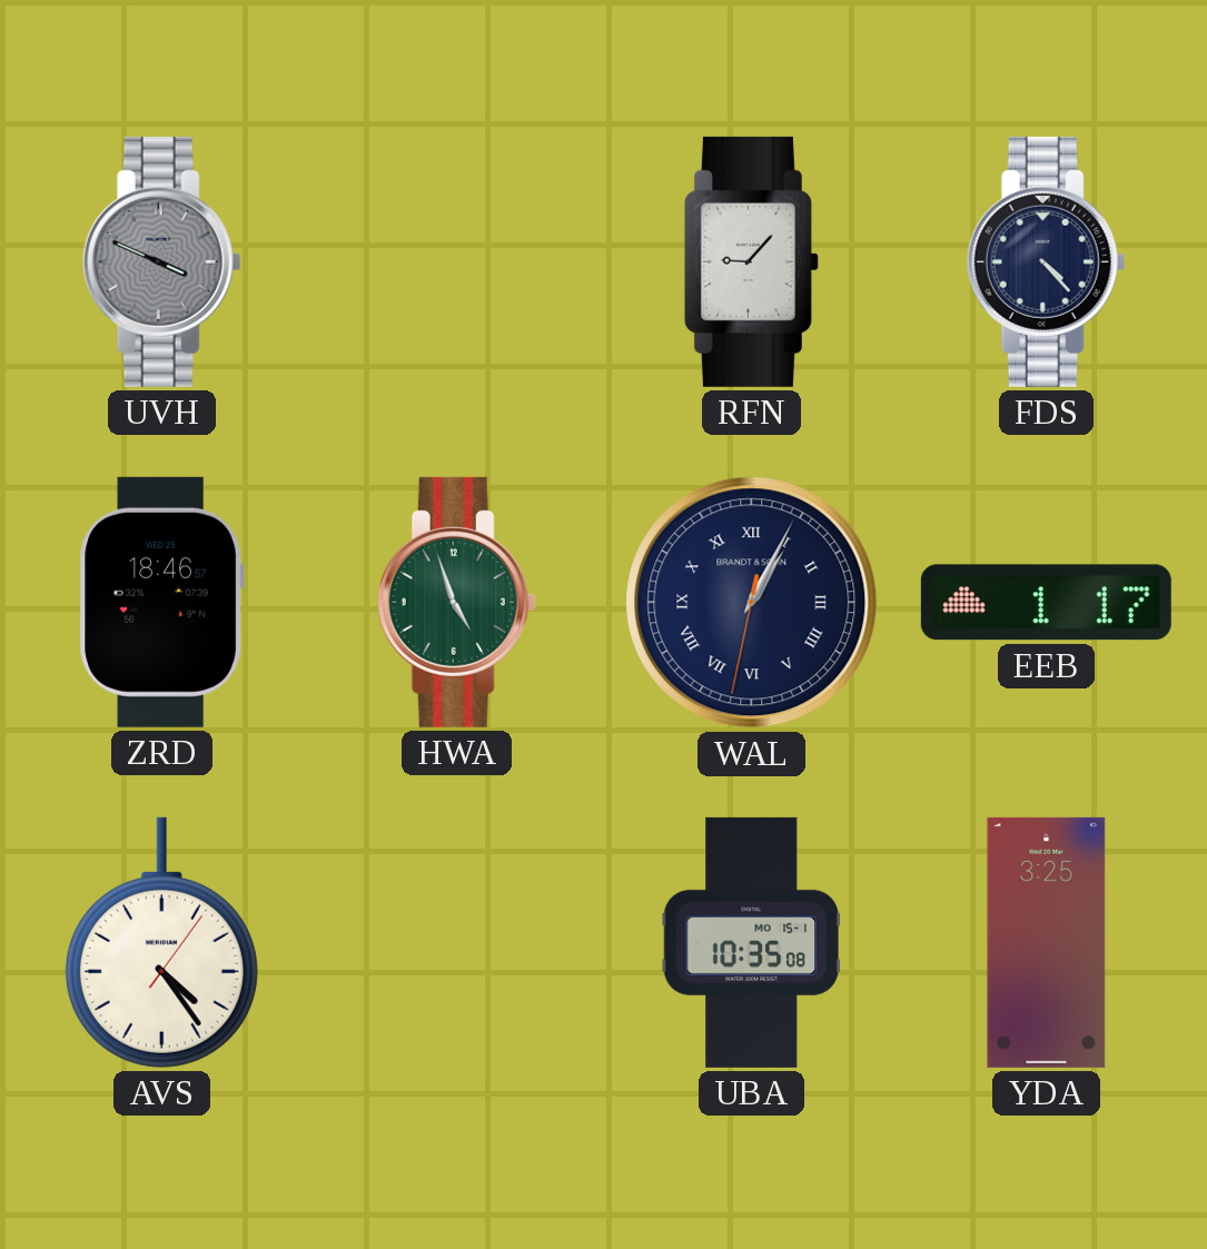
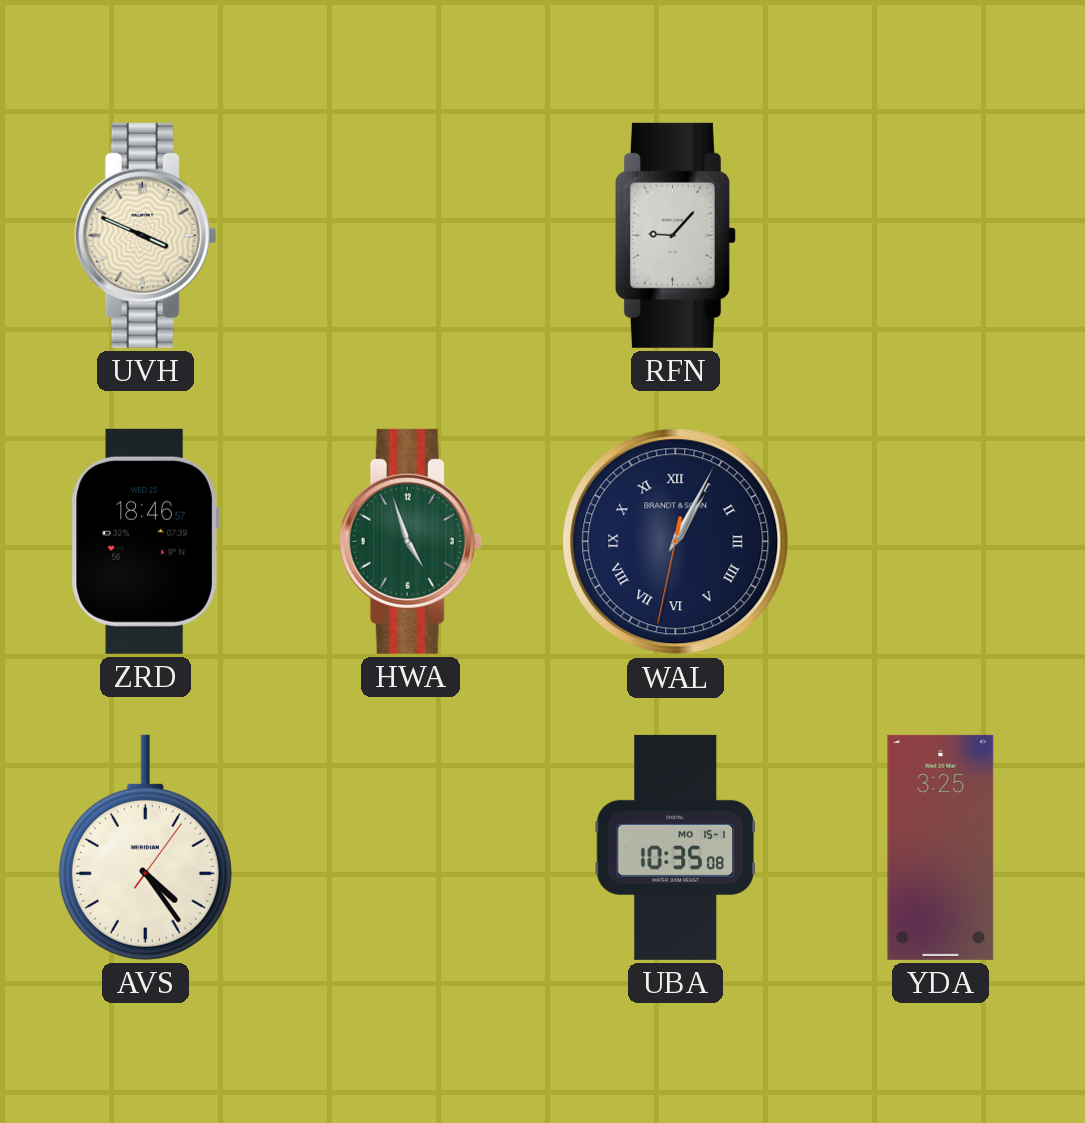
UVH dial: grey -> cream (145, 235)
FDS: 4:23 -> none (1046, 261)
EEB: 1:17 -> none (1046, 603)
